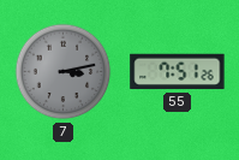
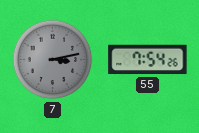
55: 7:51 -> 7:54 (148, 60)
